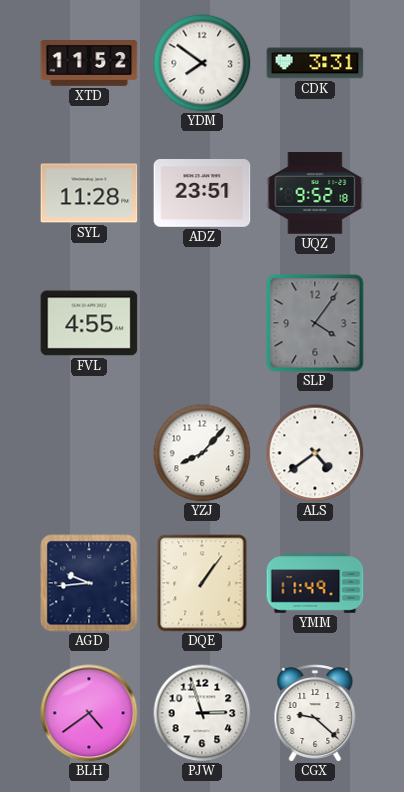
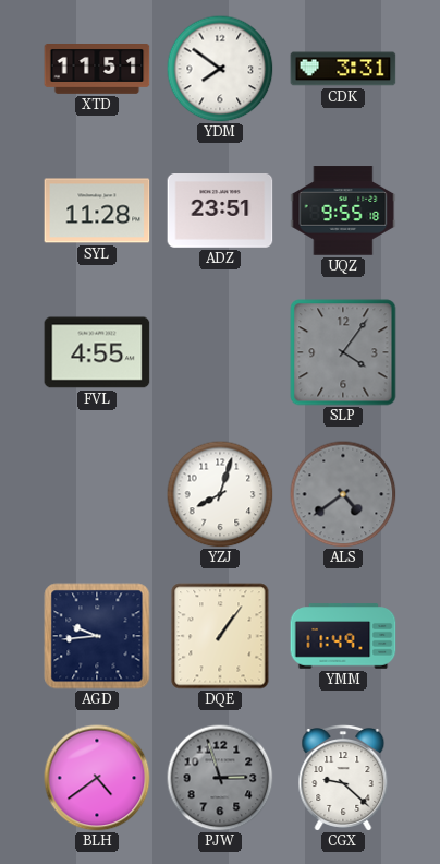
XTD: 11:52 -> 11:51 (97, 70)
UQZ: 9:52 -> 9:55 (343, 211)
YZJ: 8:07 -> 8:03 (220, 494)
ALS dial: white -> grey (343, 494)
PJW dial: white -> grey (220, 778)
